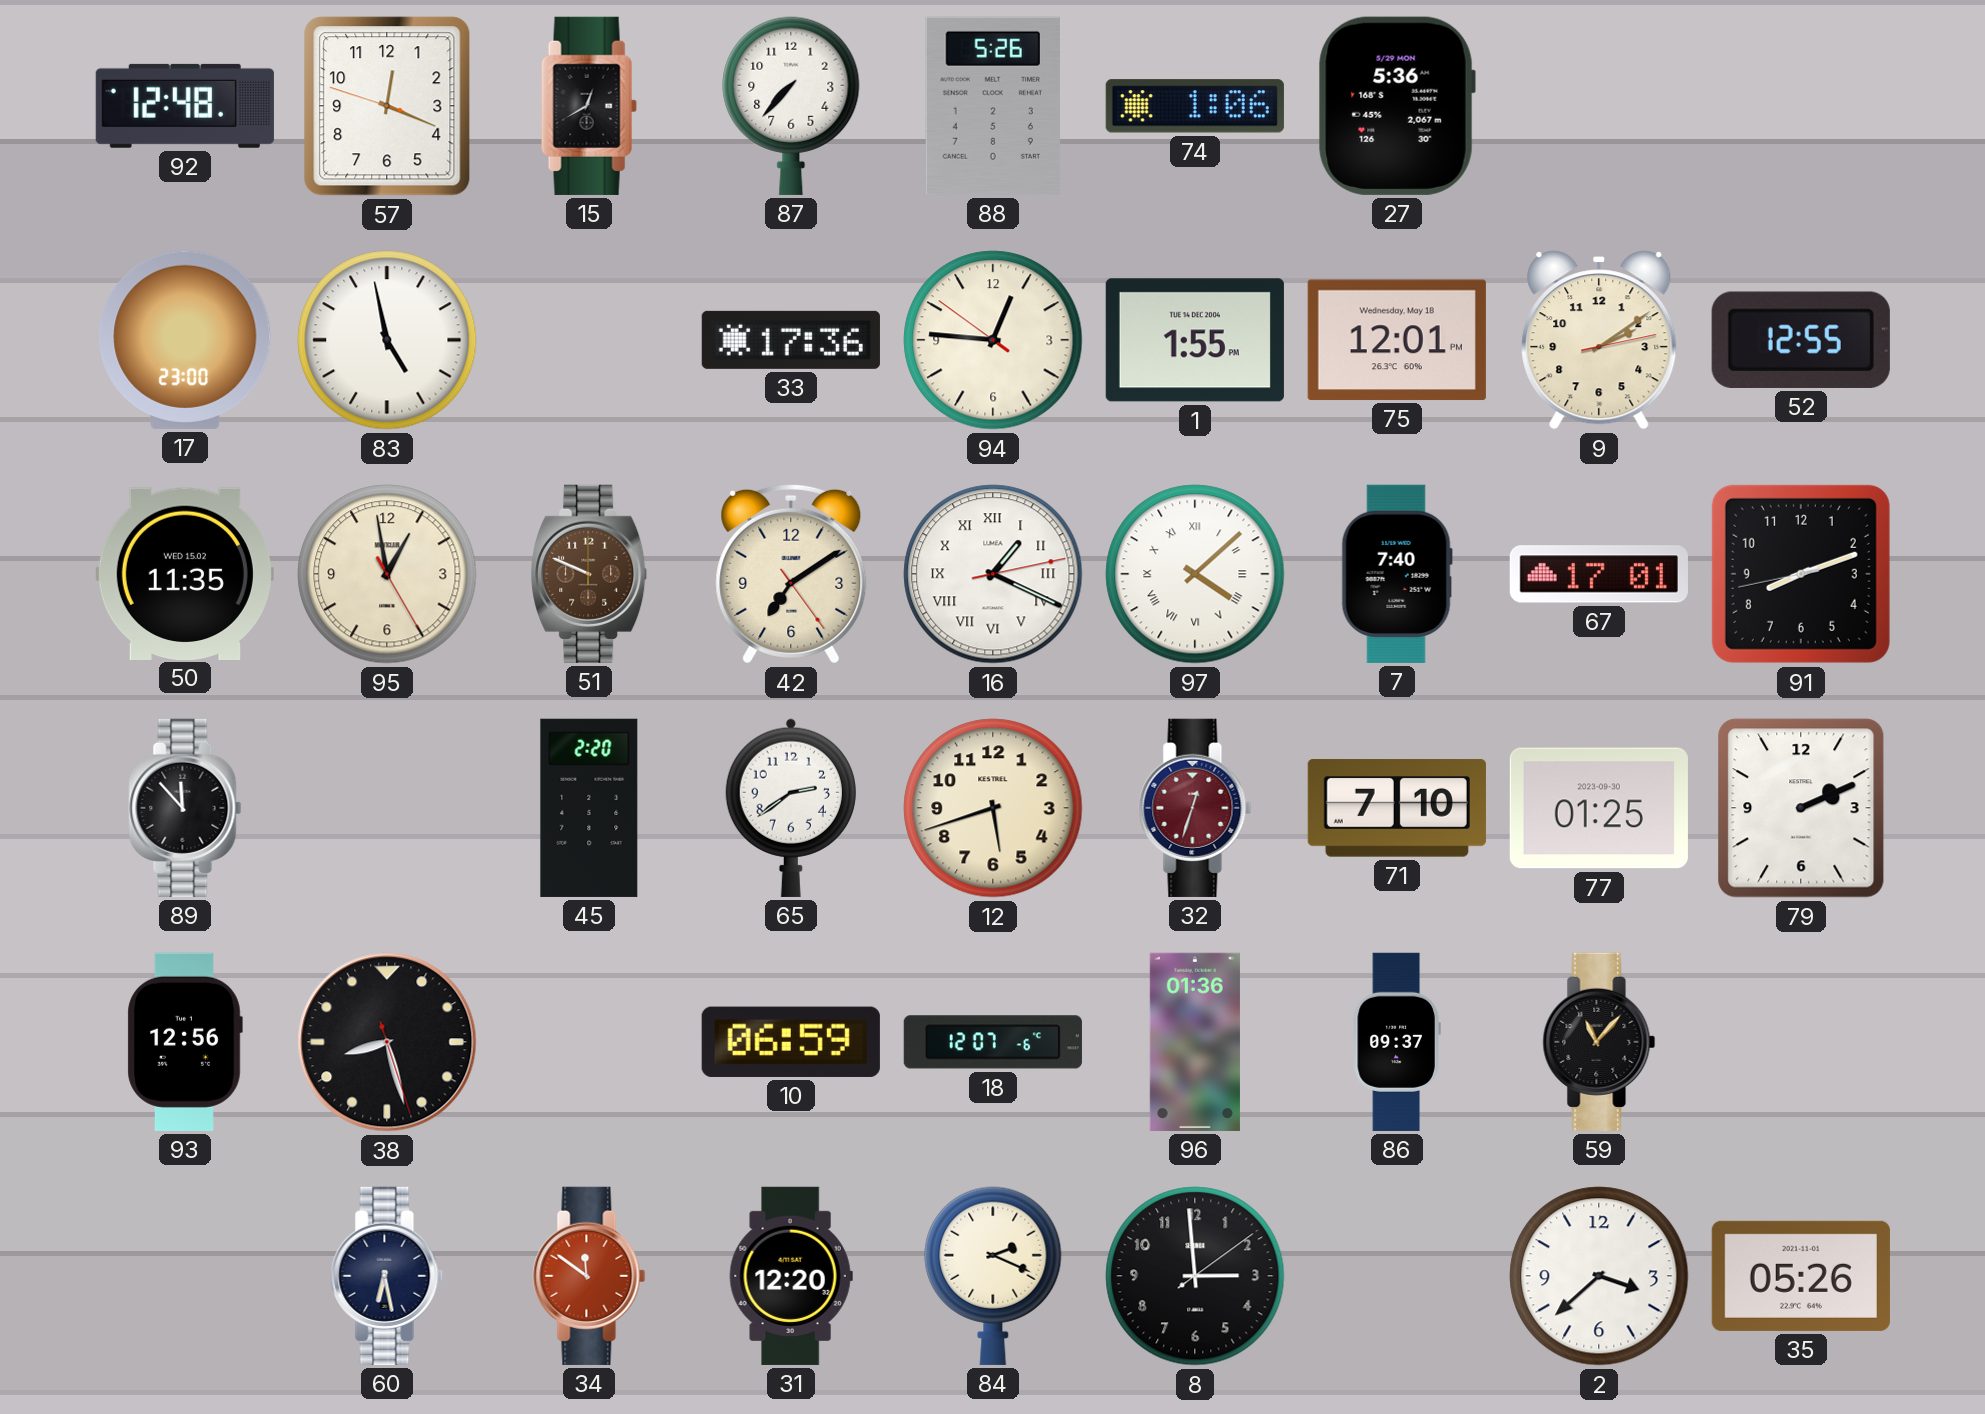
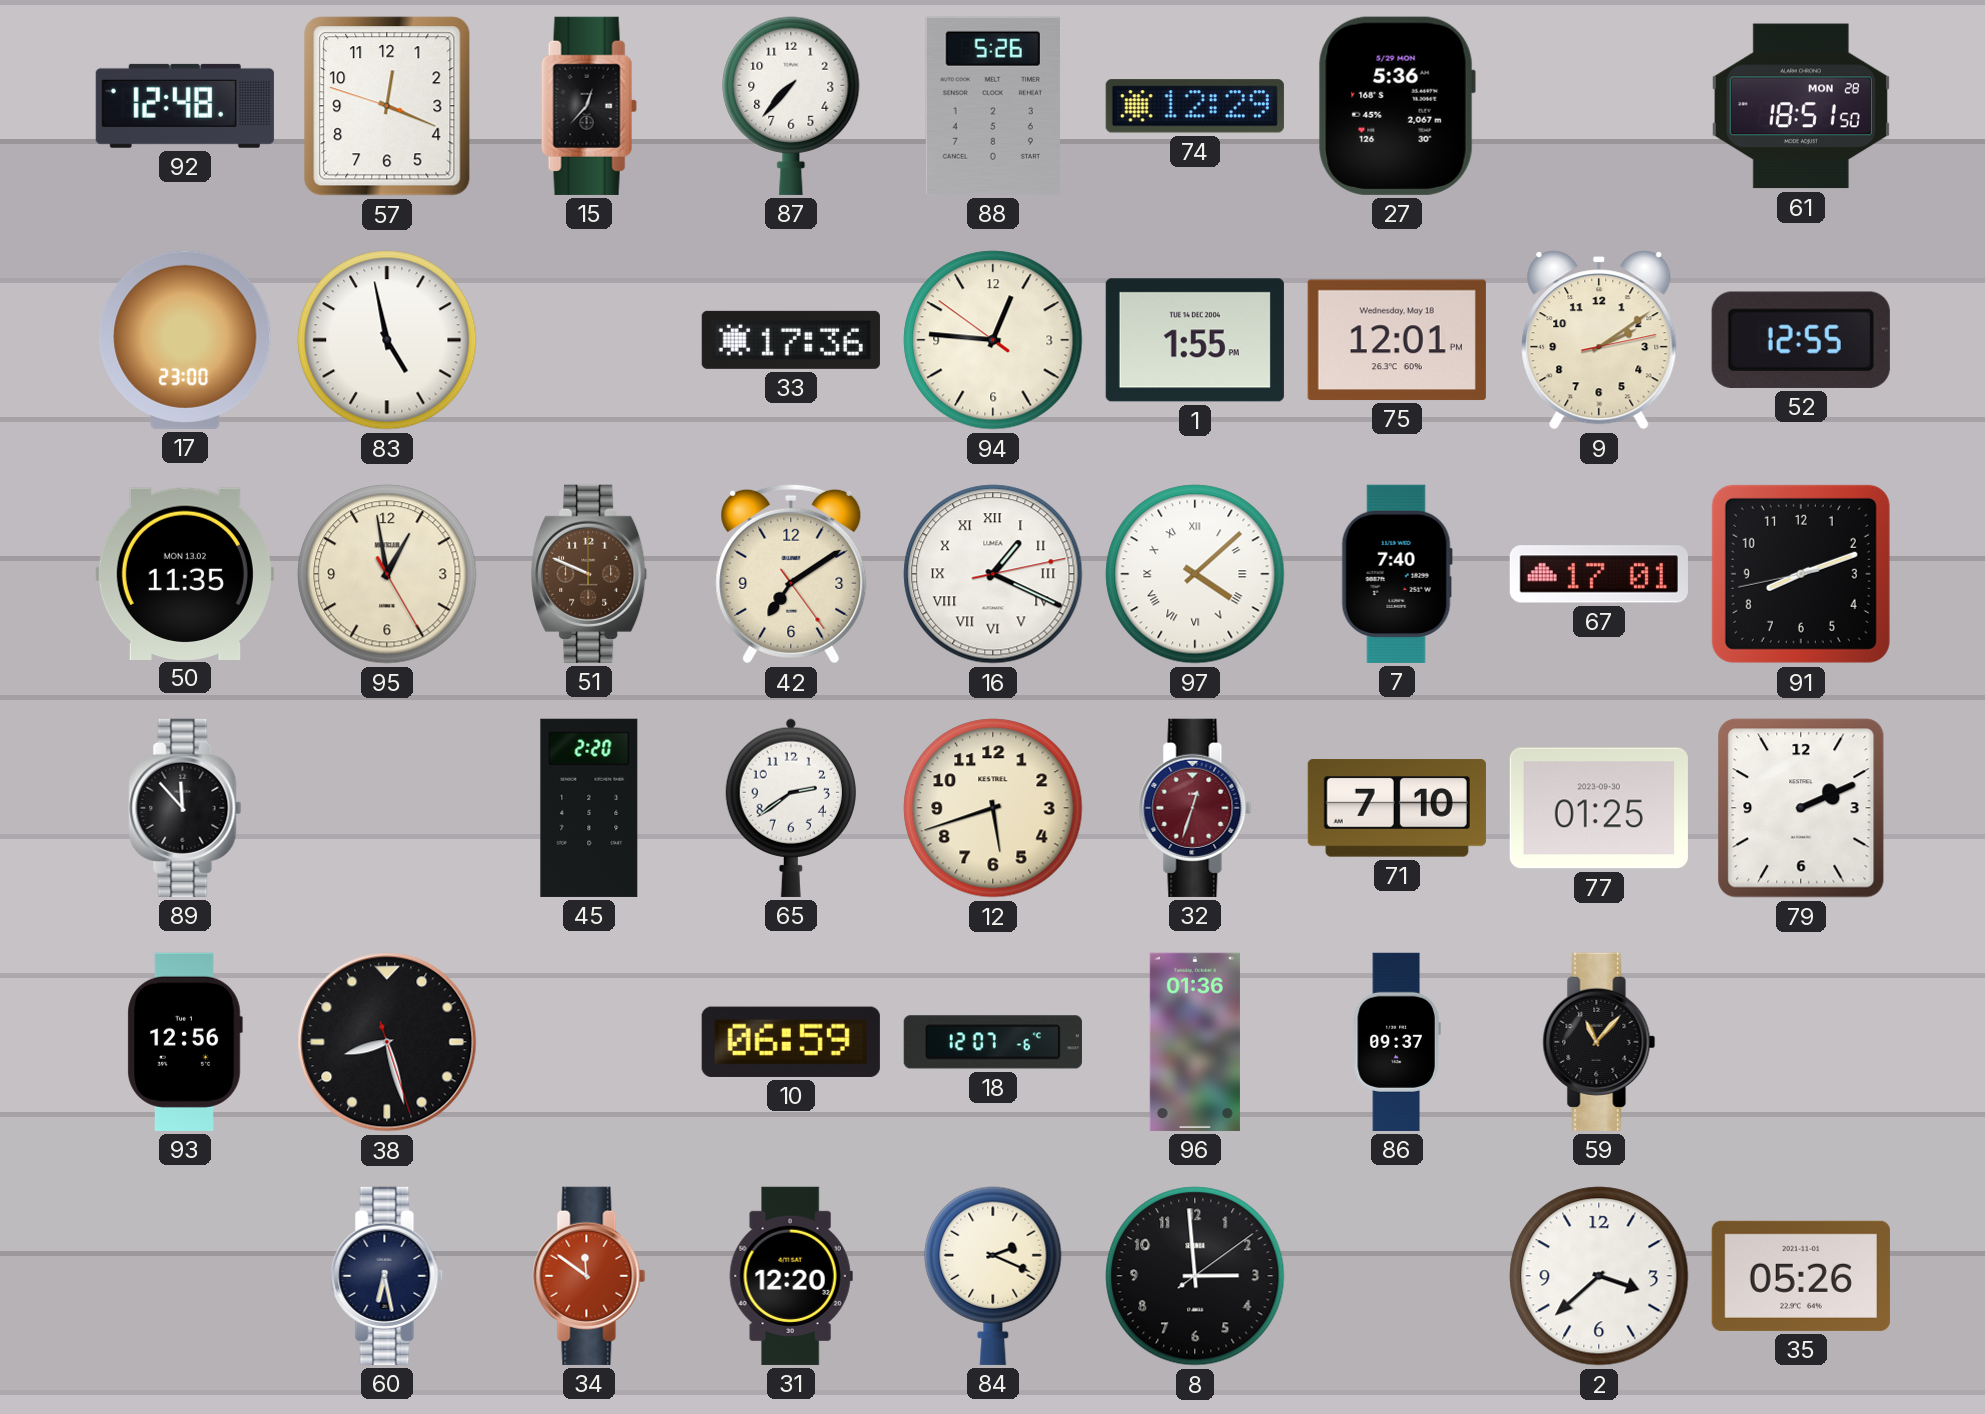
15: 12:40 -> 12:37 (589, 106)
74: 1:06 -> 12:29 (1195, 106)
61: none -> 18:51 (1801, 106)
50 date: WED 15.02 -> MON 13.02 (185, 573)
